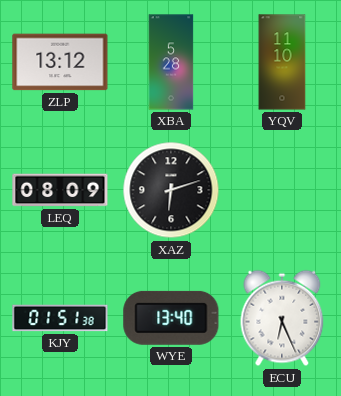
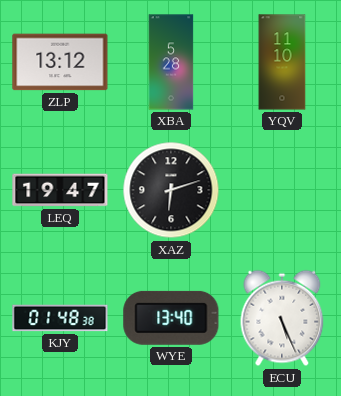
LEQ: 08:09 -> 19:47 (60, 190)
KJY: 01:51 -> 01:48 (60, 318)
ECU: 6:26 -> 5:26 (282, 318)
